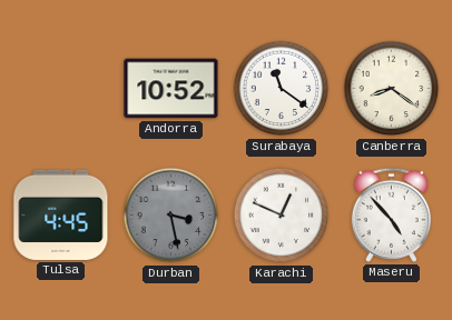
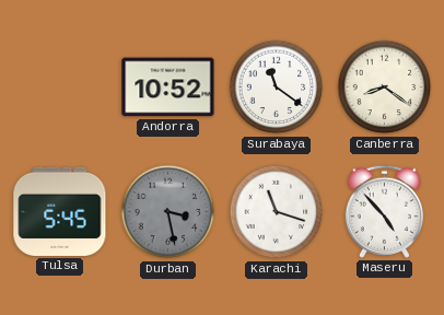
Tulsa: 4:45 -> 5:45 (60, 211)
Karachi: 12:49 -> 11:18 (277, 212)
